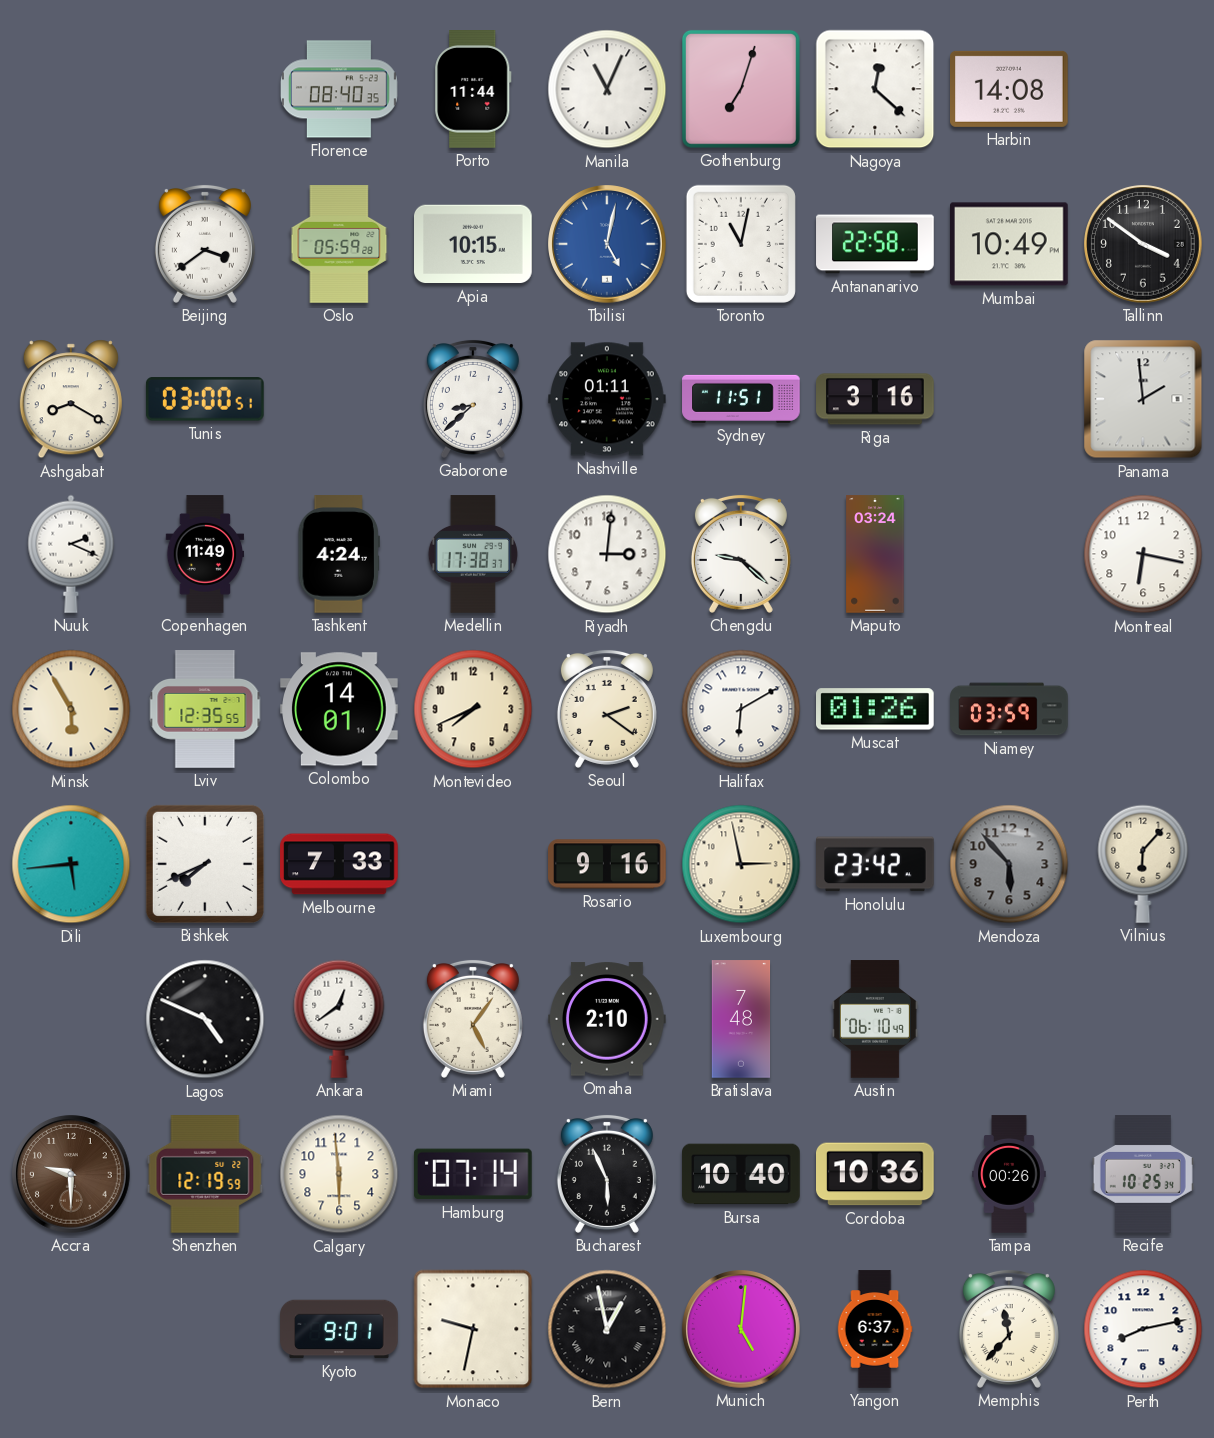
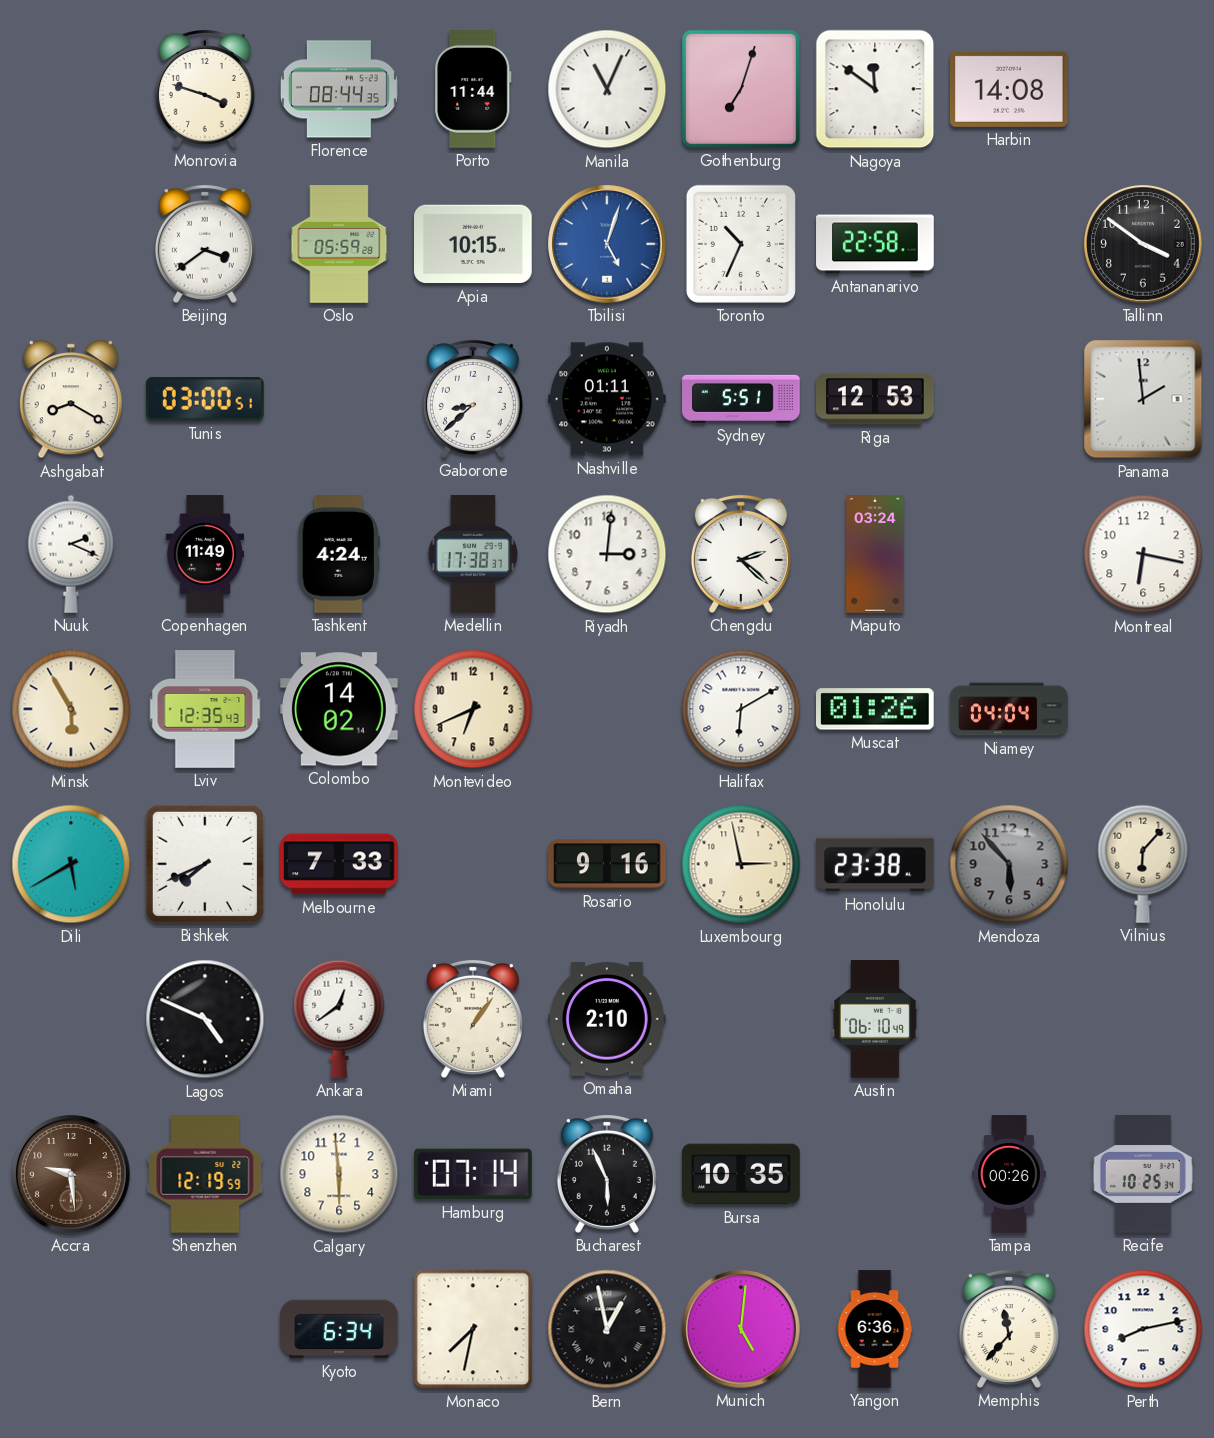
Monrovia: none -> 3:48 (205, 89)
Florence: 08:40 -> 08:44 (339, 89)
Nagoya: 12:22 -> 11:51 (875, 89)
Tbilisi: 5:02 -> 5:03 (607, 244)
Toronto: 11:02 -> 10:34 (741, 244)
Mumbai: 10:49 -> none (1010, 244)
Sydney: 11:51 -> 5:51 (741, 399)
Riga: 3:16 -> 12:53 (875, 399)
Chengdu: 9:22 -> 2:22 (741, 554)
Lviv: 12:35:55 -> 12:35:43 (205, 709)
Colombo: 14:01 -> 14:02 (340, 709)
Montevideo: 7:41 -> 6:41 (473, 709)
Seoul: 2:21 -> none (607, 709)
Niamey: 03:59 -> 04:04 (1009, 709)
Dili: 5:44 -> 5:40 (71, 864)
Honolulu: 23:42 -> 23:38 (876, 864)
Miami: 5:06 -> 1:06 (473, 1019)
Bratislava: 7:48 -> none (741, 1019)
Accra: 9:30 -> 9:29 (71, 1174)
Bursa: 10:40 -> 10:35 (741, 1174)
Cordoba: 10:36 -> none (876, 1174)
Kyoto: 9:01 -> 6:34 (339, 1329)
Monaco: 9:32 -> 7:32 (473, 1329)
Yangon: 6:37 -> 6:36 (875, 1329)
